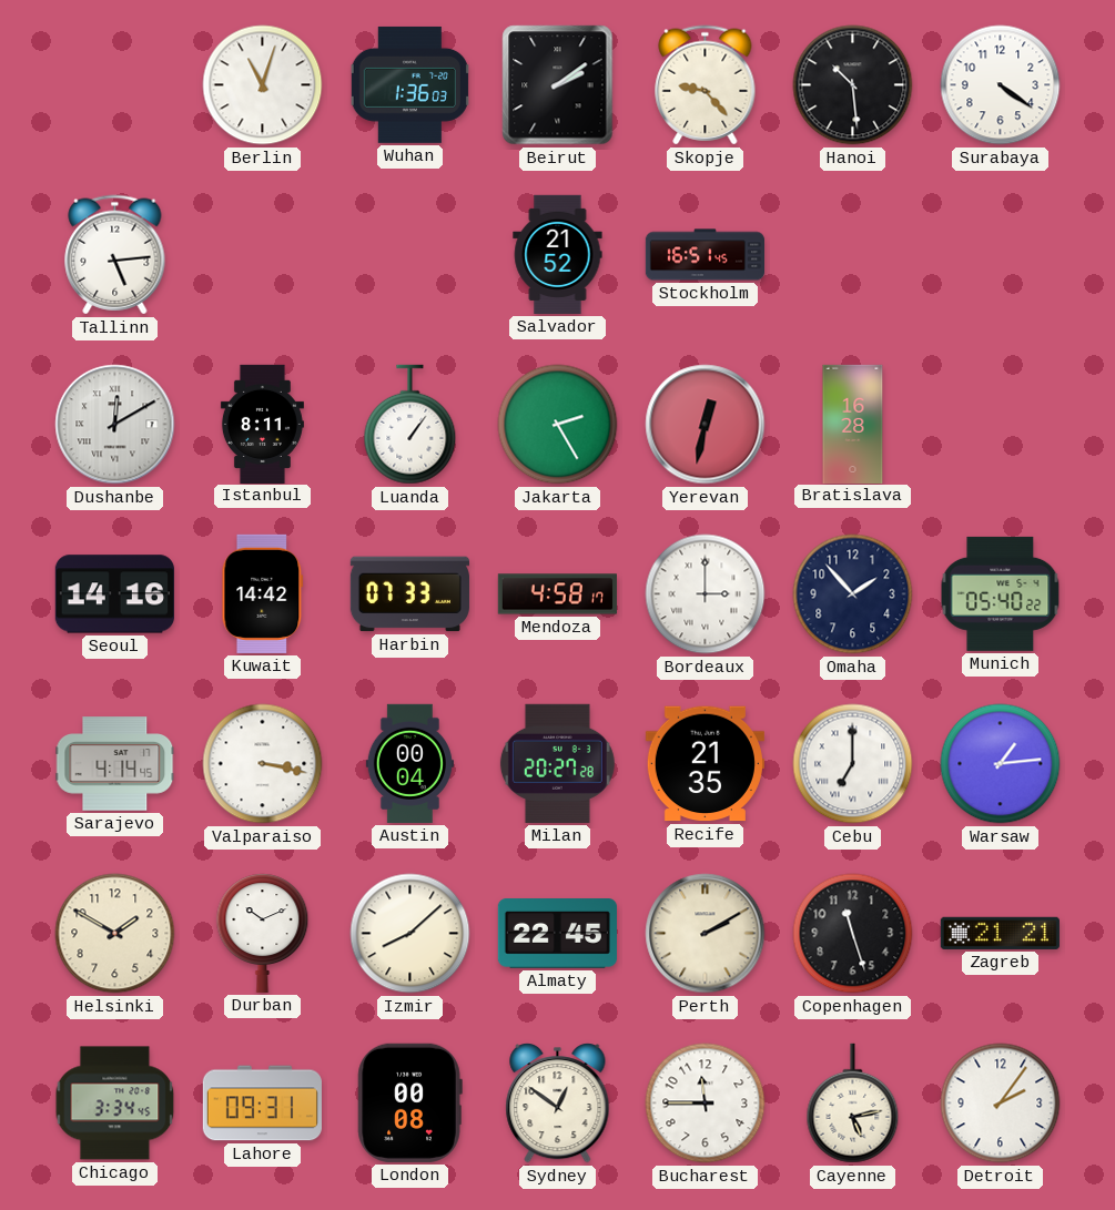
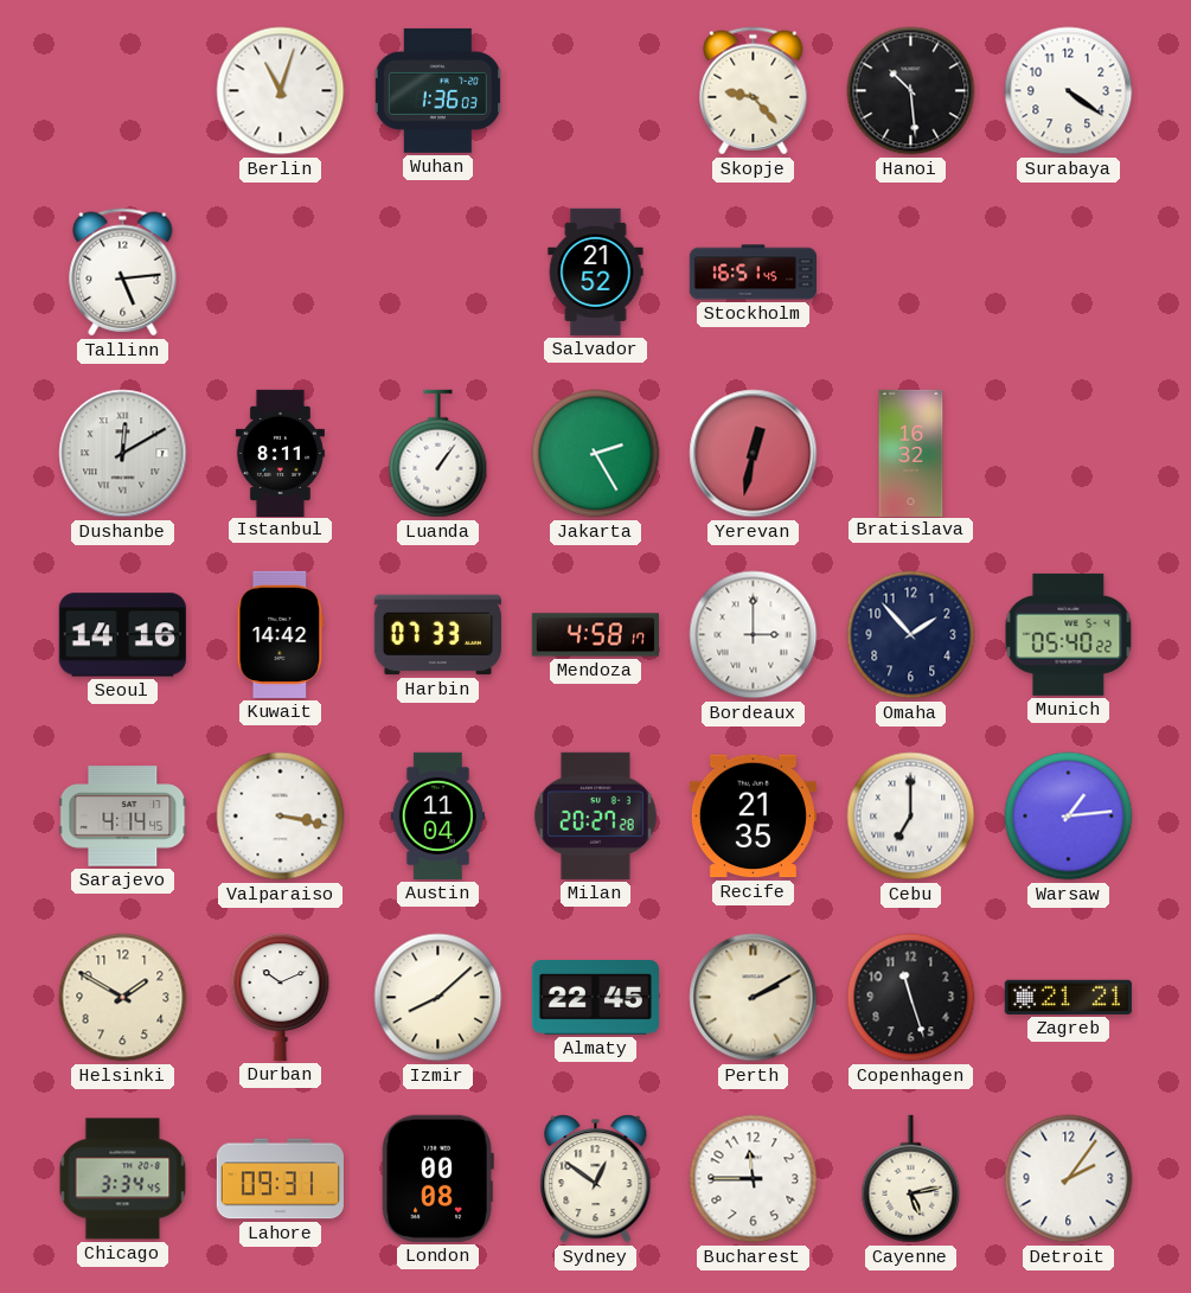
Beirut: 2:09 -> none (558, 85)
Bratislava: 16:28 -> 16:32 (911, 453)
Austin: 00:04 -> 11:04 (437, 815)
